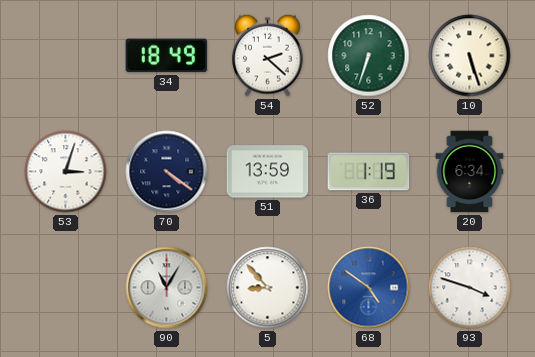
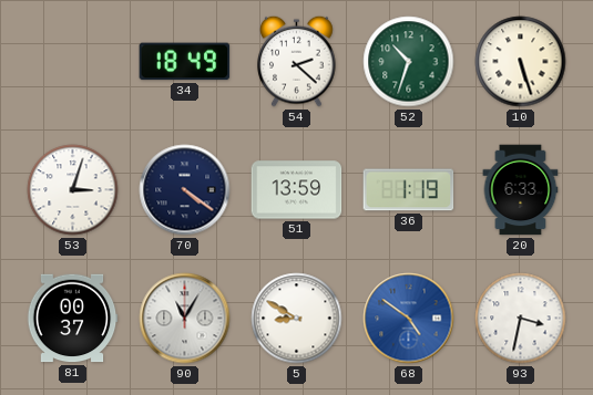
52: 6:33 -> 10:33 (409, 62)
20: 6:34 -> 6:33 (521, 190)
81: none -> 00:37 (72, 319)
5: 8:53 -> 8:50 (297, 319)
93: 3:48 -> 3:32 (521, 319)
